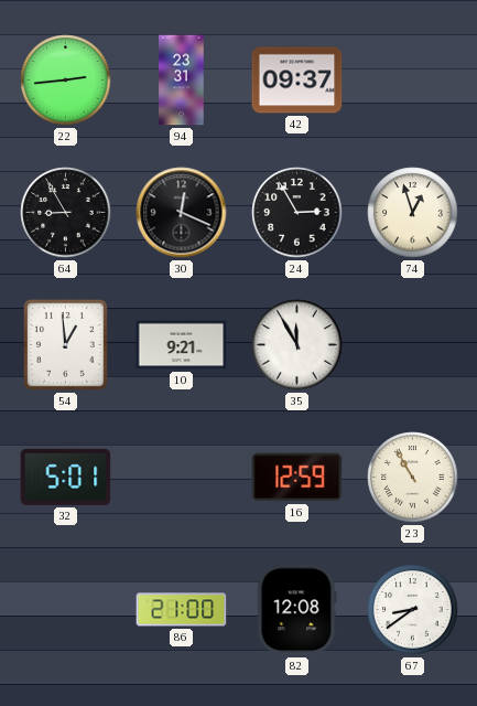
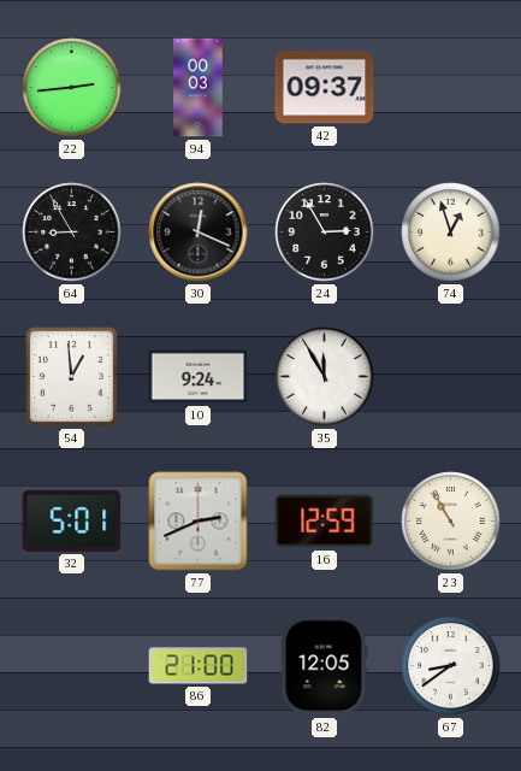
94: 23:31 -> 00:03 (199, 88)
10: 9:21 -> 9:24 (199, 377)
77: none -> 2:41 (199, 522)
82: 12:08 -> 12:05 (325, 666)
